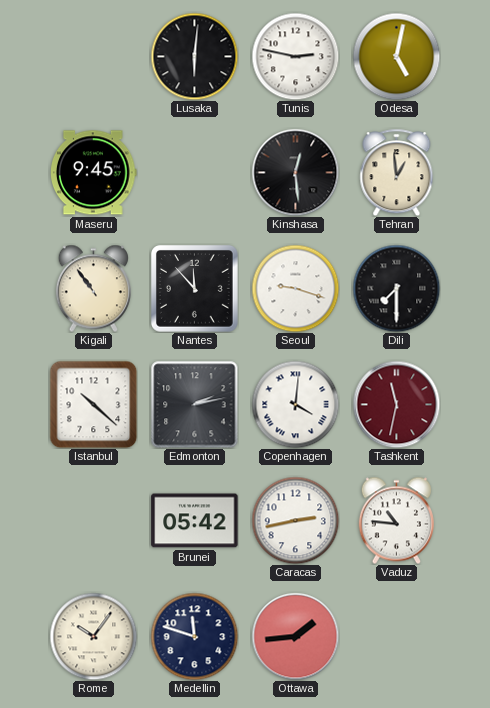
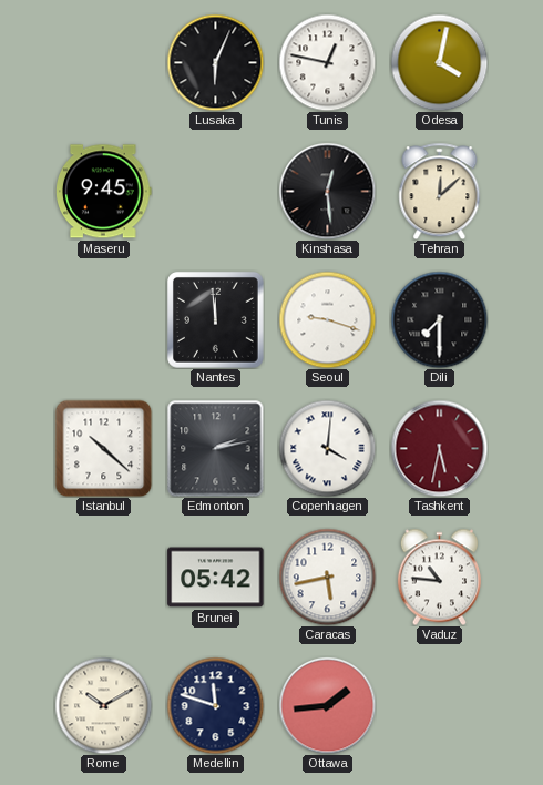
Lusaka: 6:01 -> 6:04 (215, 62)
Tunis: 2:47 -> 12:47 (327, 62)
Odesa: 5:02 -> 4:02 (439, 62)
Tehran: 12:59 -> 12:08 (440, 191)
Kigali: 10:54 -> none (93, 288)
Nantes: 11:53 -> 11:59 (216, 320)
Tashkent: 11:32 -> 5:32 (439, 448)
Caracas: 2:43 -> 5:43 (327, 577)
Rome: 10:06 -> 10:10 (103, 705)
